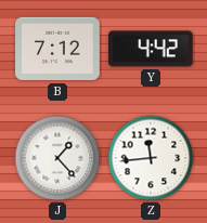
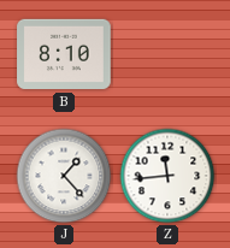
B: 7:12 -> 8:10 (64, 54)
Y: 4:42 -> none (152, 49)
